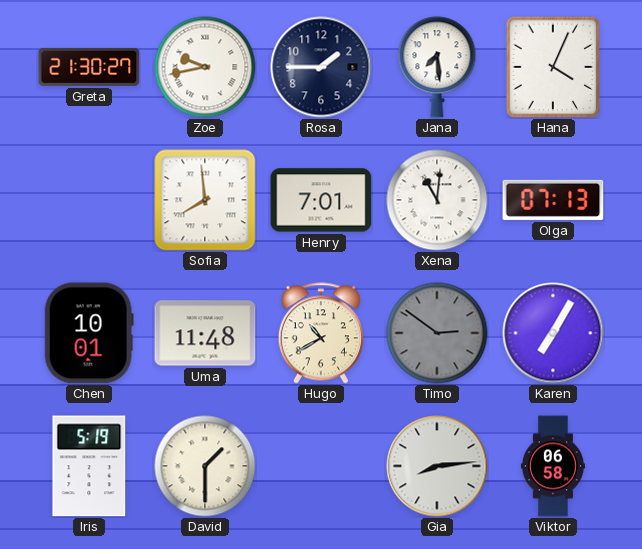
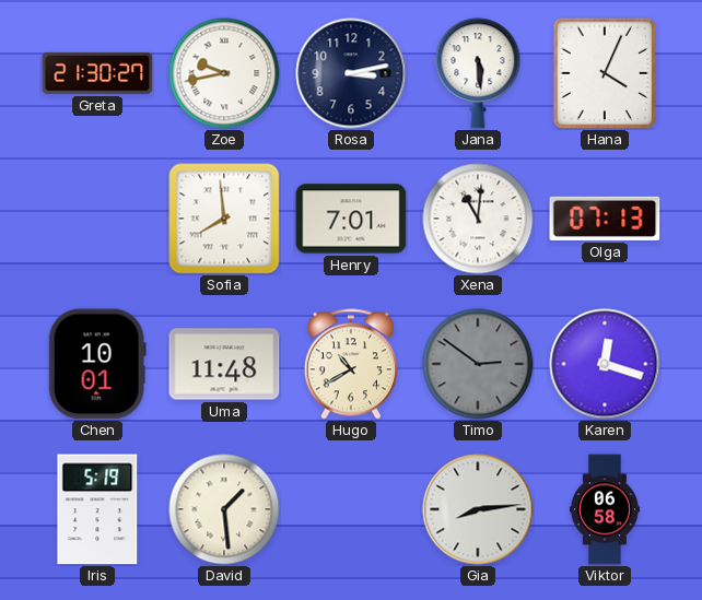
Rosa: 1:45 -> 3:13 (351, 73)
Jana: 7:29 -> 5:29 (478, 73)
Karen: 7:05 -> 12:18 (605, 364)
David: 1:30 -> 1:29 (224, 509)
